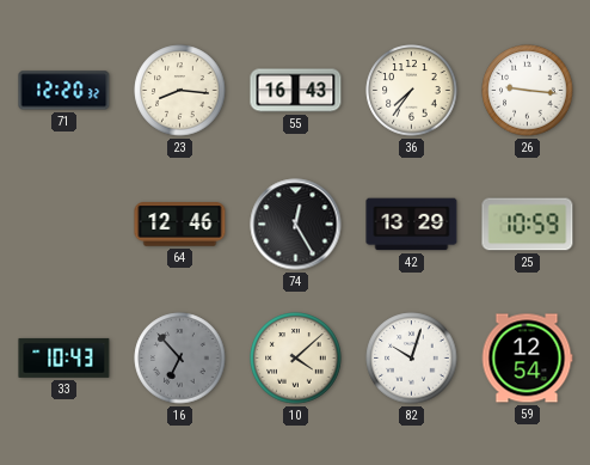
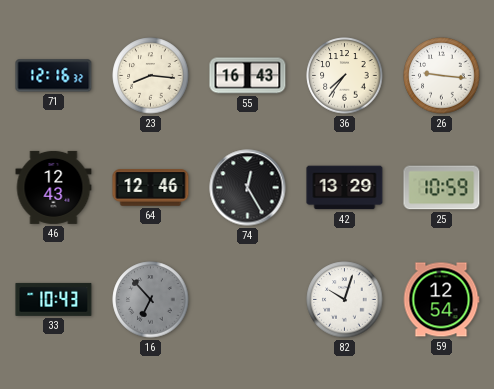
71: 12:20 -> 12:16 (54, 76)
46: none -> 12:43 (54, 187)
10: 4:08 -> none (296, 359)
